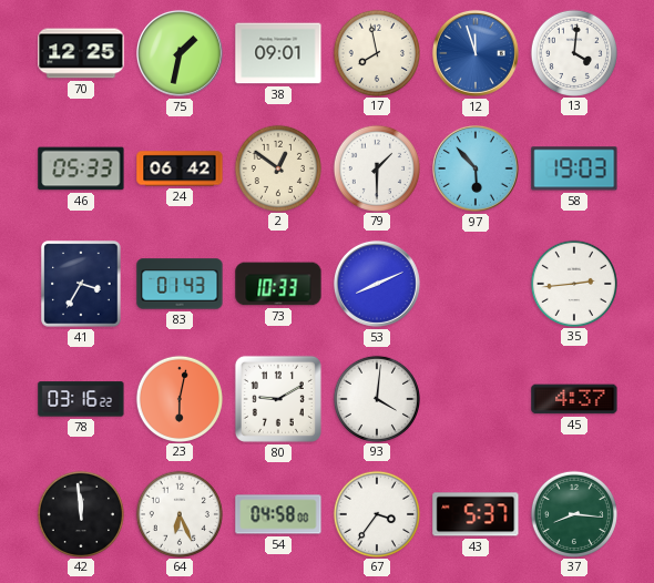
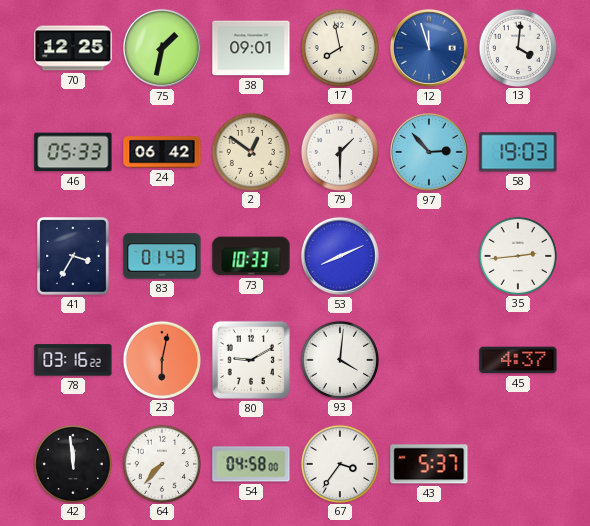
97: 5:53 -> 2:53 (429, 152)
64: 6:26 -> 7:37 (161, 463)
37: 8:16 -> none (573, 513)
